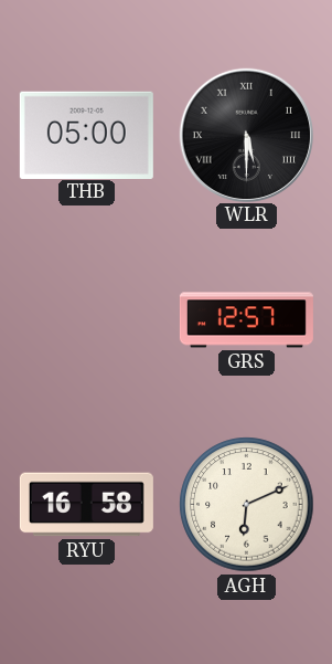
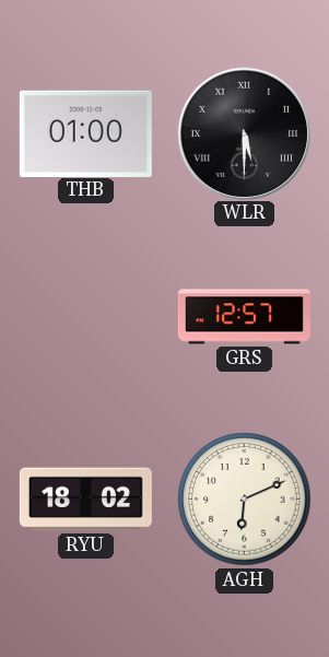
THB: 05:00 -> 01:00 (85, 133)
RYU: 16:58 -> 18:02 (85, 500)
